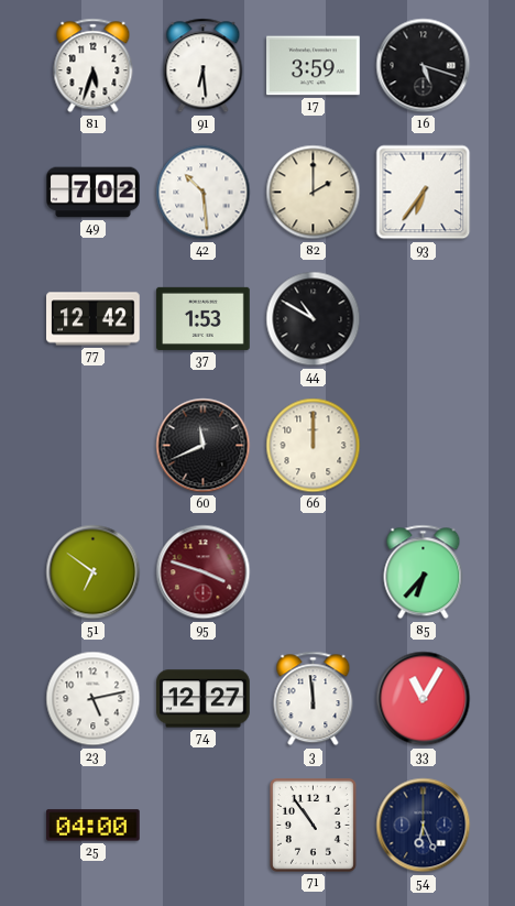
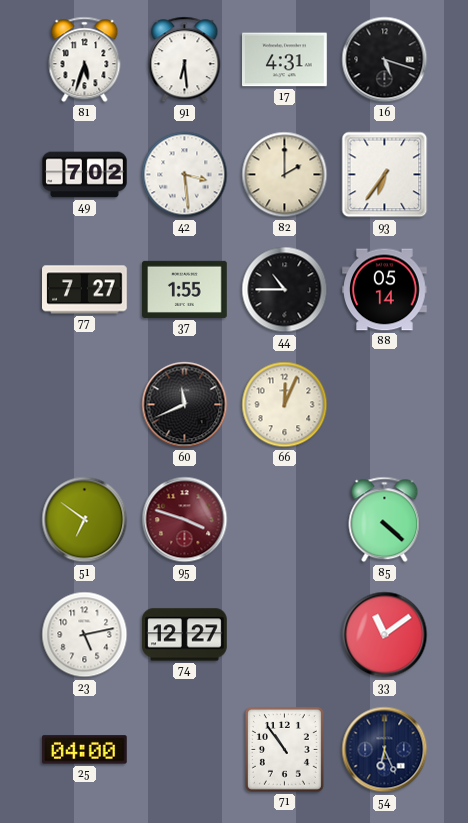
17: 3:59 -> 4:31 (285, 60)
42: 10:29 -> 3:29 (185, 175)
77: 12:42 -> 7:27 (85, 290)
37: 1:53 -> 1:55 (185, 289)
44: 10:50 -> 10:45 (285, 290)
88: none -> 05:14 (385, 290)
66: 12:00 -> 12:04 (285, 405)
85: 6:37 -> 4:22 (385, 520)
3: 11:59 -> none (314, 699)
33: 11:05 -> 11:09 (385, 635)
